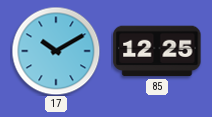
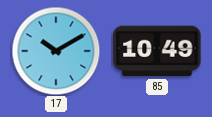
85: 12:25 -> 10:49 (157, 51)
